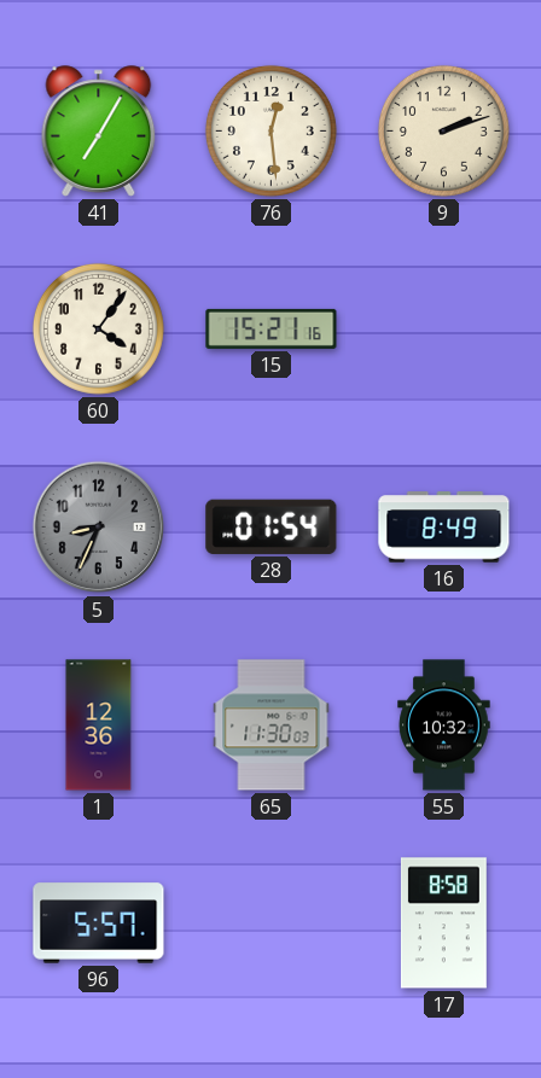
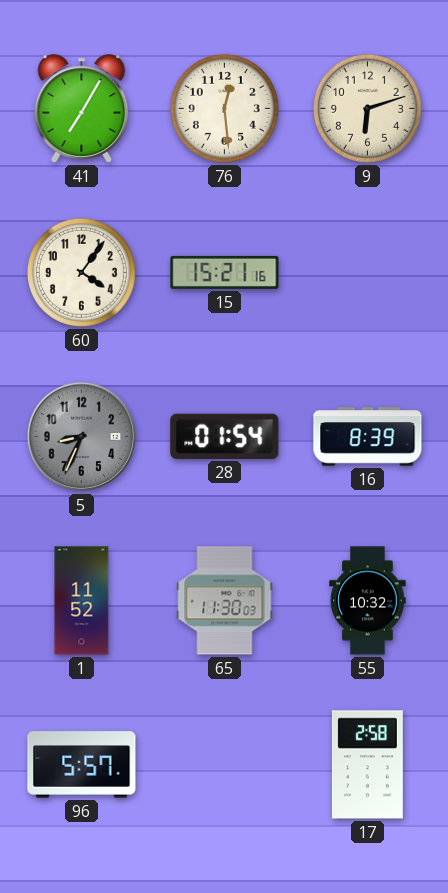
9: 2:12 -> 6:12 (367, 108)
16: 8:49 -> 8:39 (368, 437)
1: 12:36 -> 11:52 (82, 601)
17: 8:58 -> 2:58 (367, 765)
